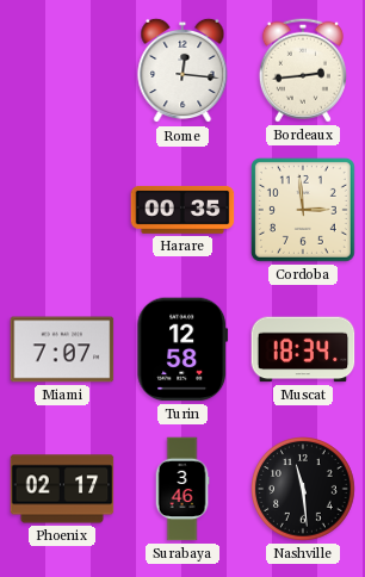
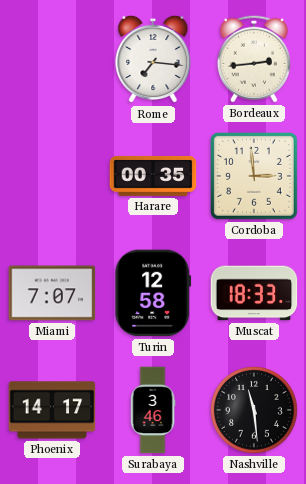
Rome: 12:16 -> 7:16 (153, 59)
Muscat: 18:34 -> 18:33 (254, 293)
Phoenix: 02:17 -> 14:17 (52, 410)
